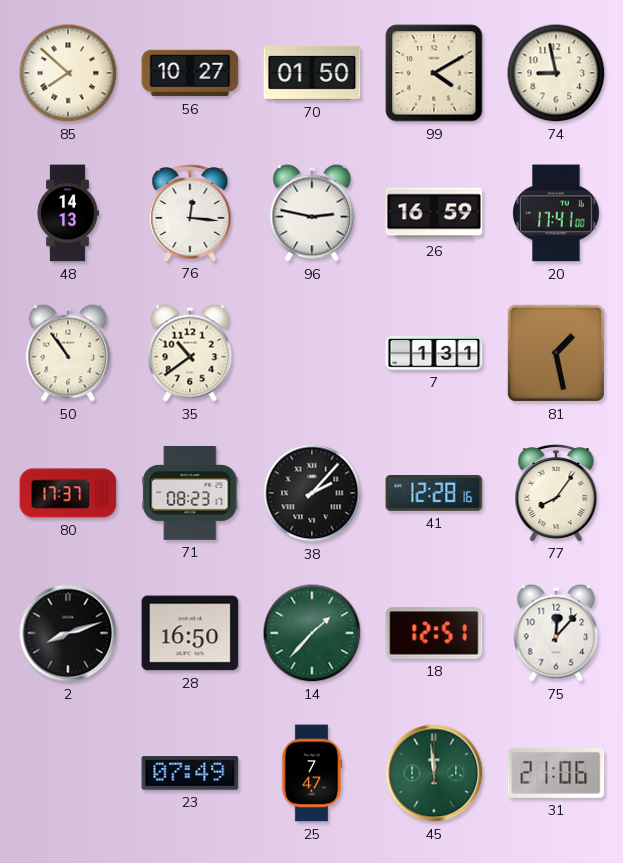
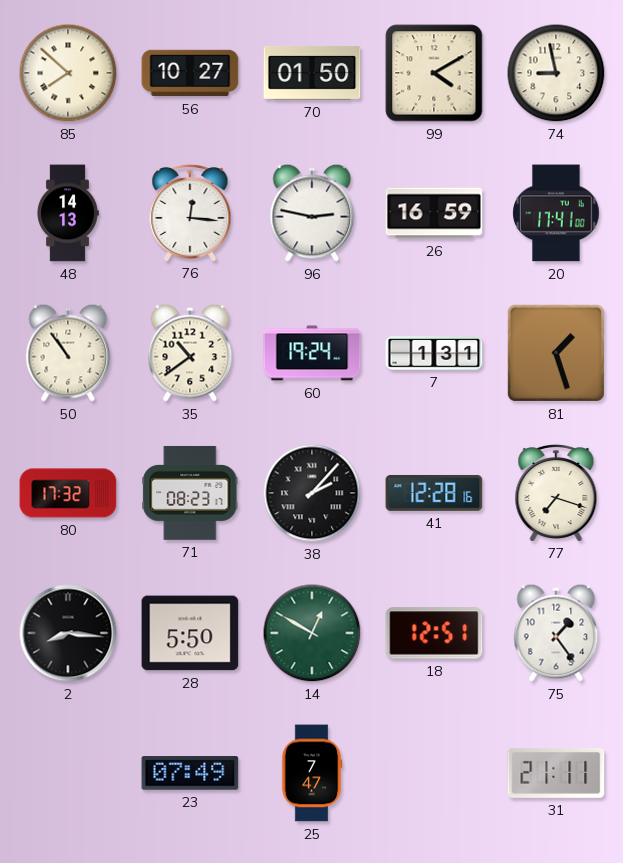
60: none -> 19:24 (312, 353)
81: 1:28 -> 1:27 (556, 353)
80: 17:37 -> 17:32 (68, 493)
77: 8:06 -> 7:18 (556, 492)
2: 8:12 -> 8:16 (68, 633)
28: 16:50 -> 5:50 (190, 633)
14: 1:37 -> 12:50 (312, 633)
75: 12:07 -> 1:24 (556, 633)
45: 11:59 -> none (434, 773)
31: 21:06 -> 21:11 (556, 773)
